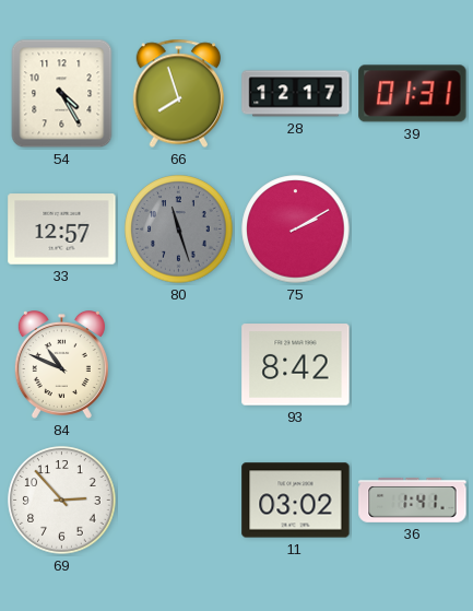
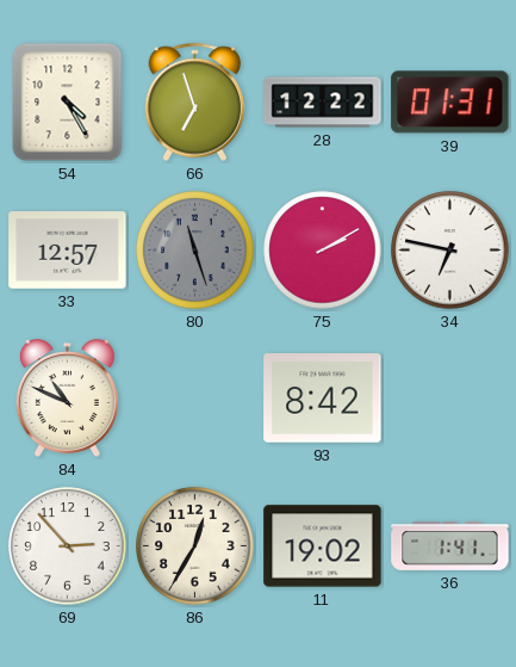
66: 7:57 -> 6:57 (195, 103)
28: 12:17 -> 12:22 (323, 103)
34: none -> 6:47 (450, 251)
86: none -> 12:35 (195, 546)
11: 03:02 -> 19:02 (323, 546)
